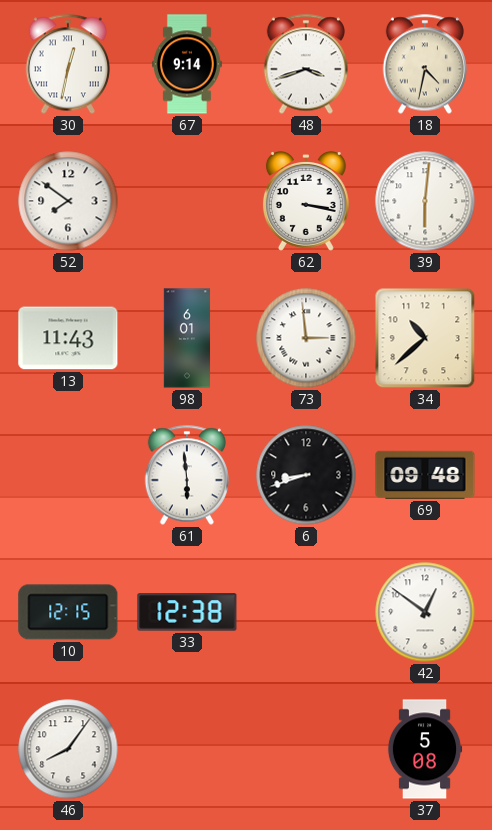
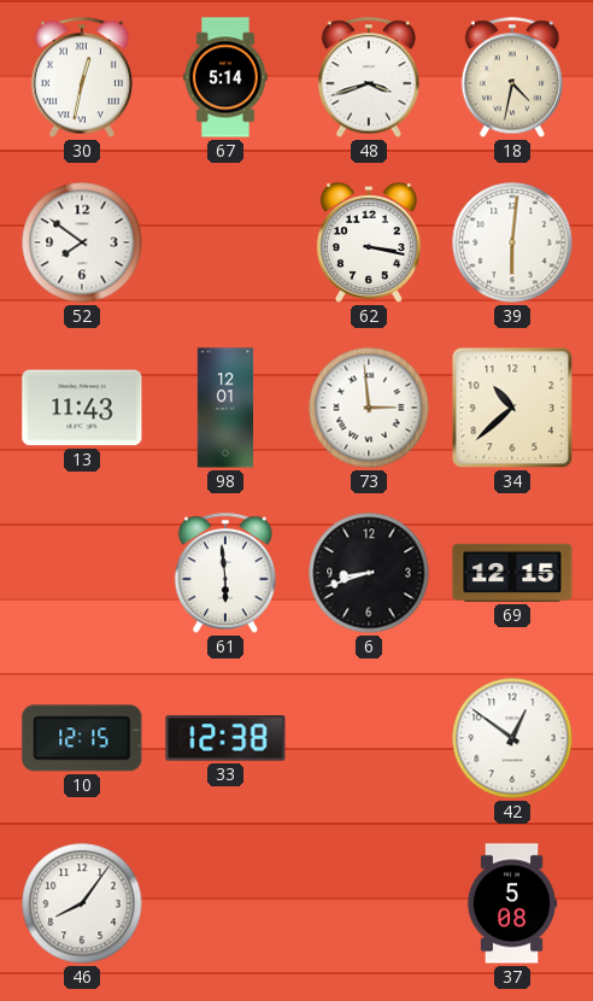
67: 9:14 -> 5:14 (225, 77)
98: 6:01 -> 12:01 (225, 408)
69: 09:48 -> 12:15 (512, 573)
